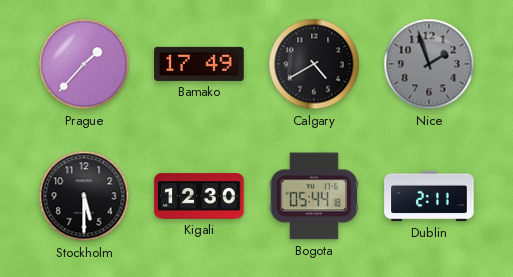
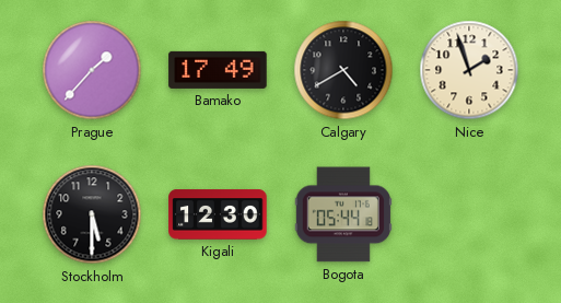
Nice dial: grey -> cream (469, 70)
Dublin: 2:11 -> none (429, 196)
